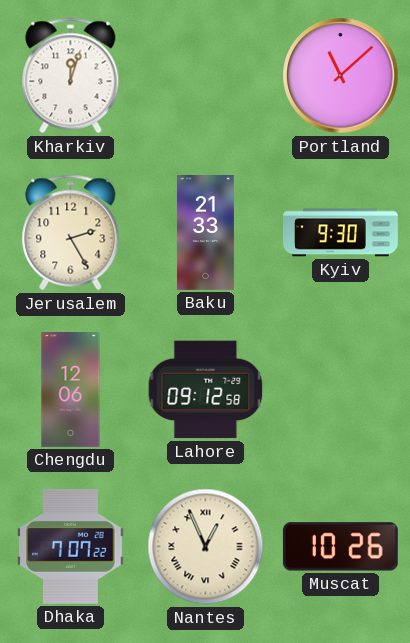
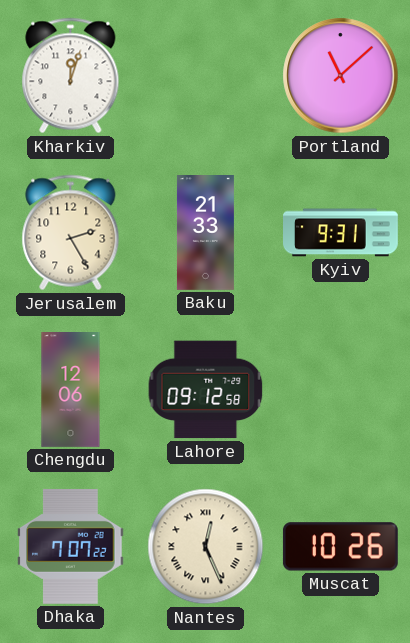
Kyiv: 9:30 -> 9:31 (341, 233)
Nantes: 12:56 -> 12:26 (206, 547)
